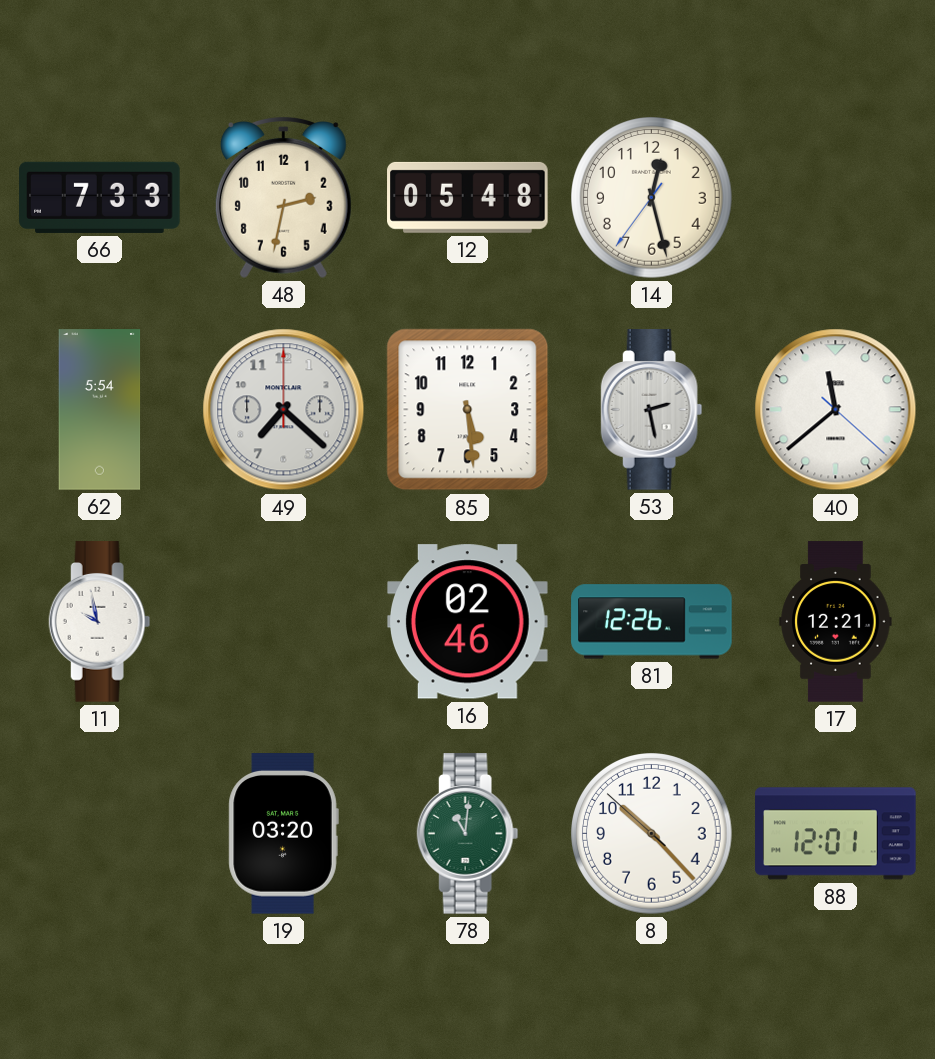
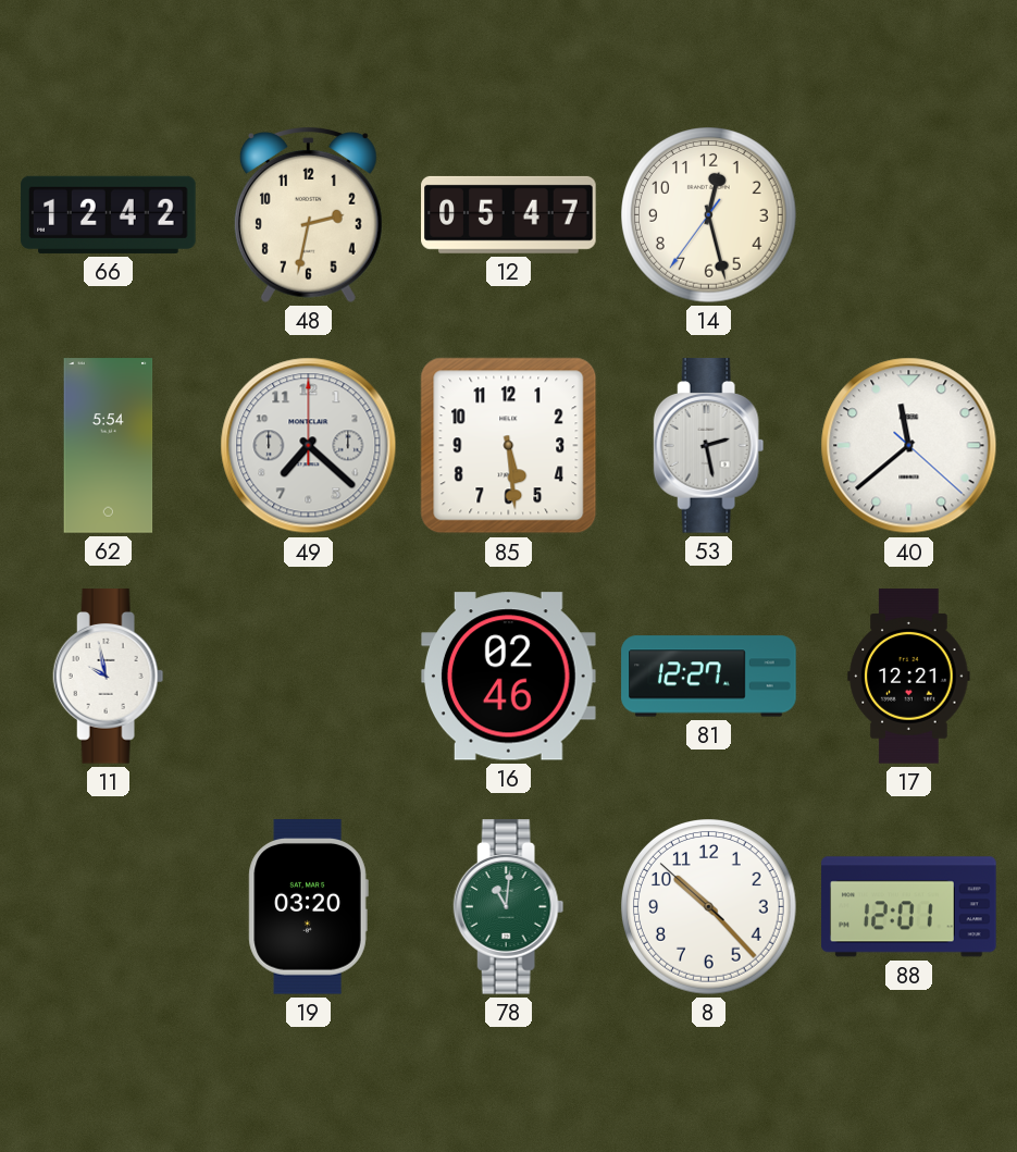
66: 7:33 -> 12:42 (109, 214)
12: 05:48 -> 05:47 (509, 214)
81: 12:26 -> 12:27 (709, 677)
